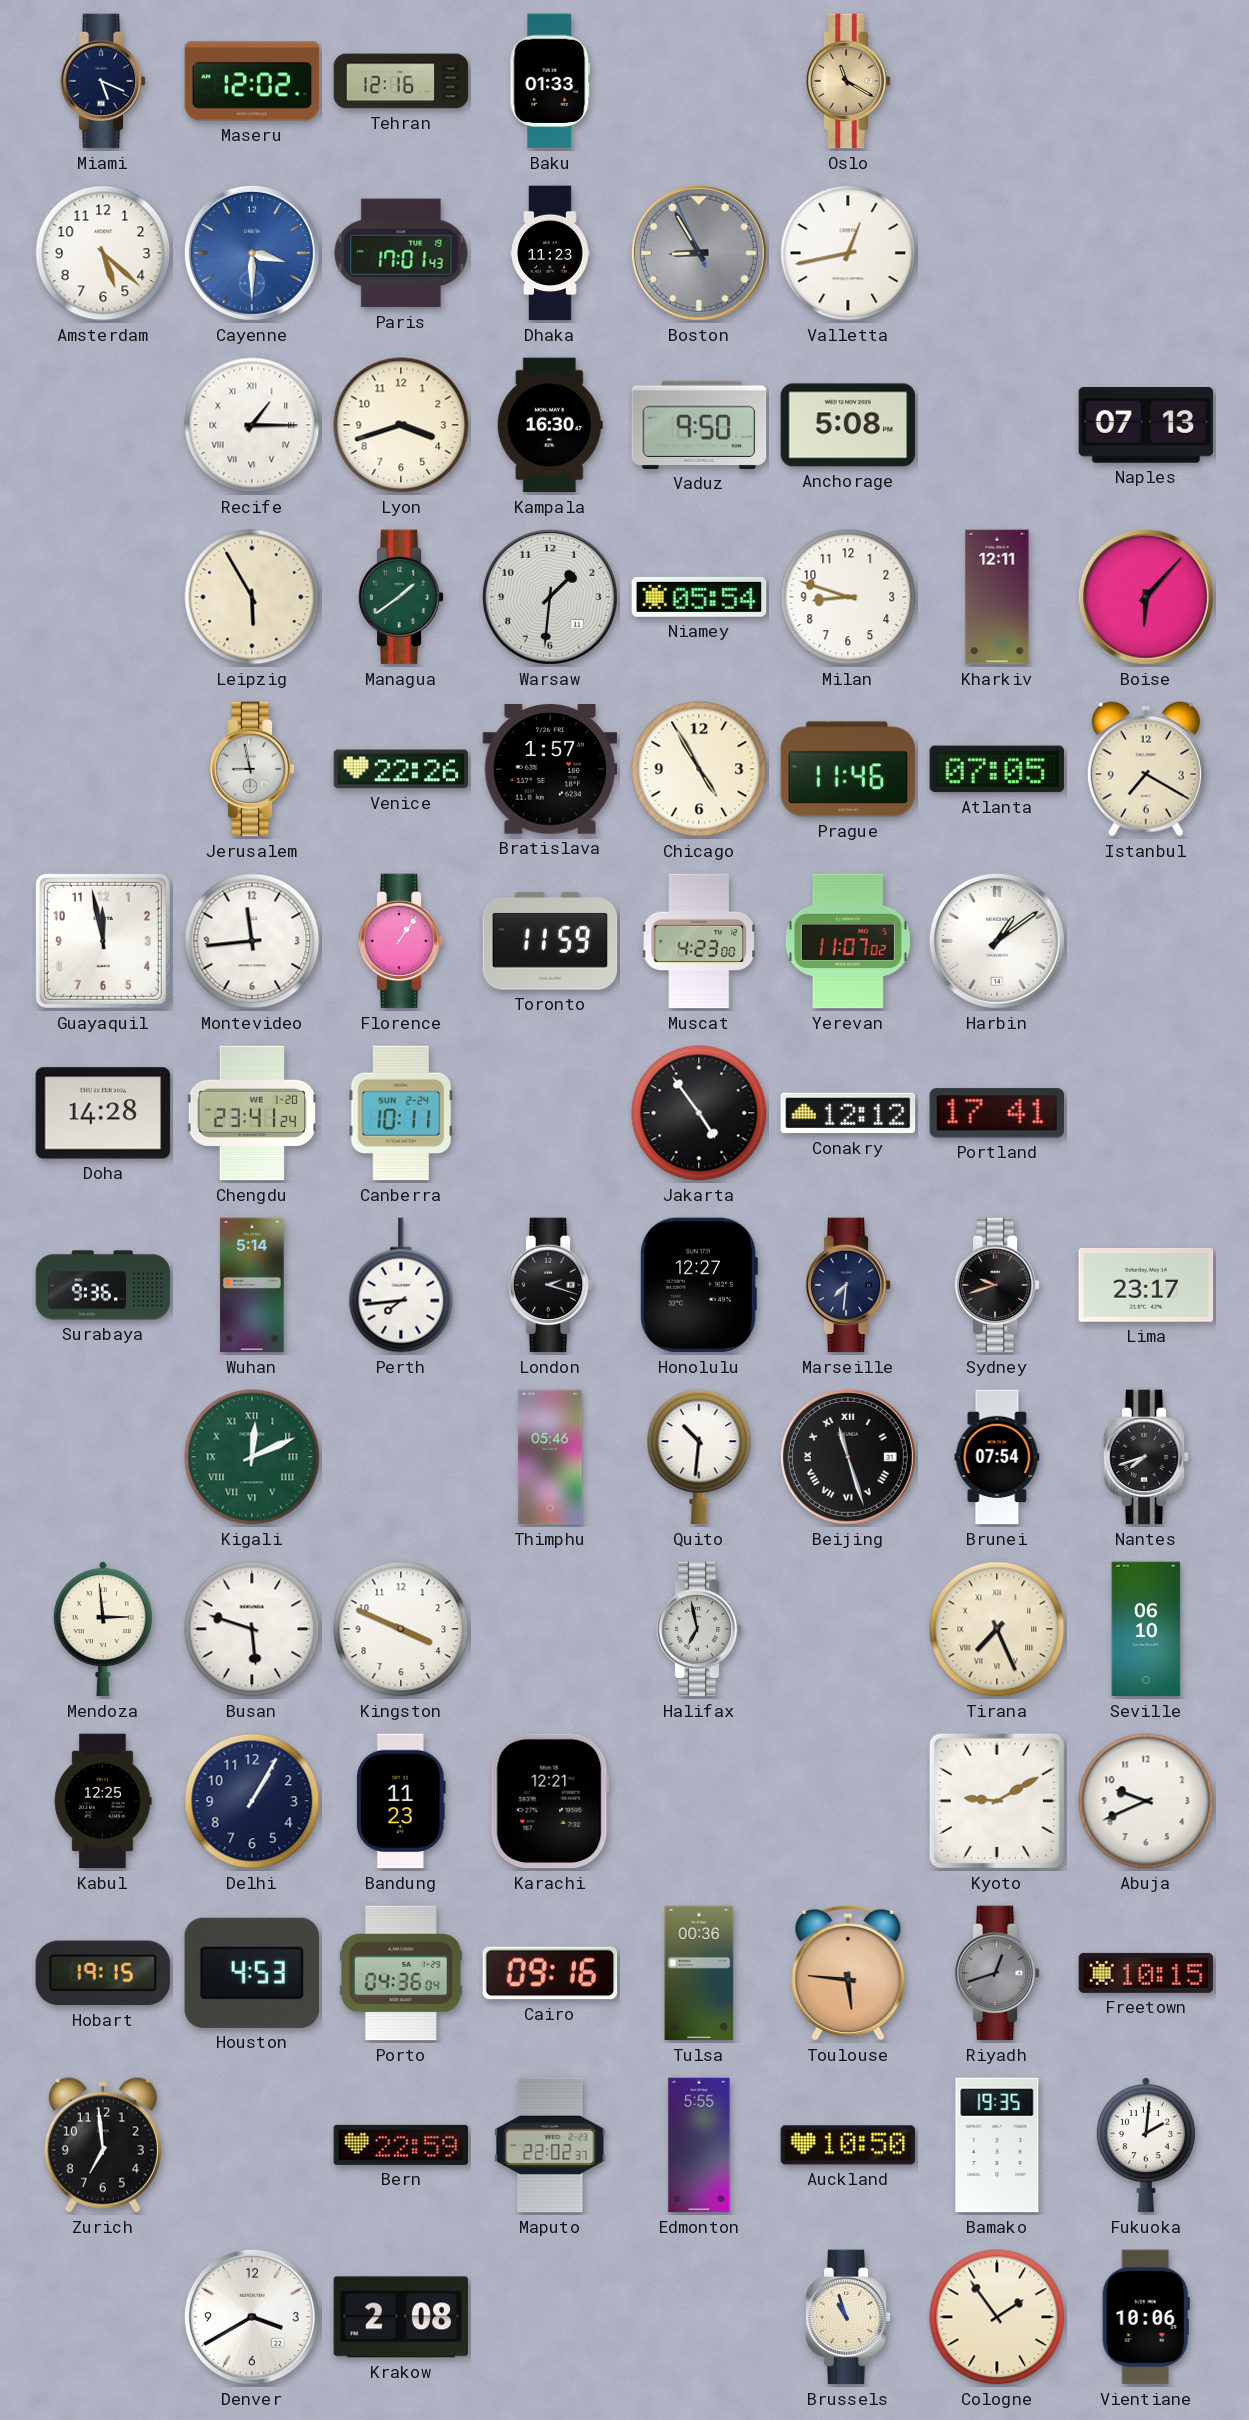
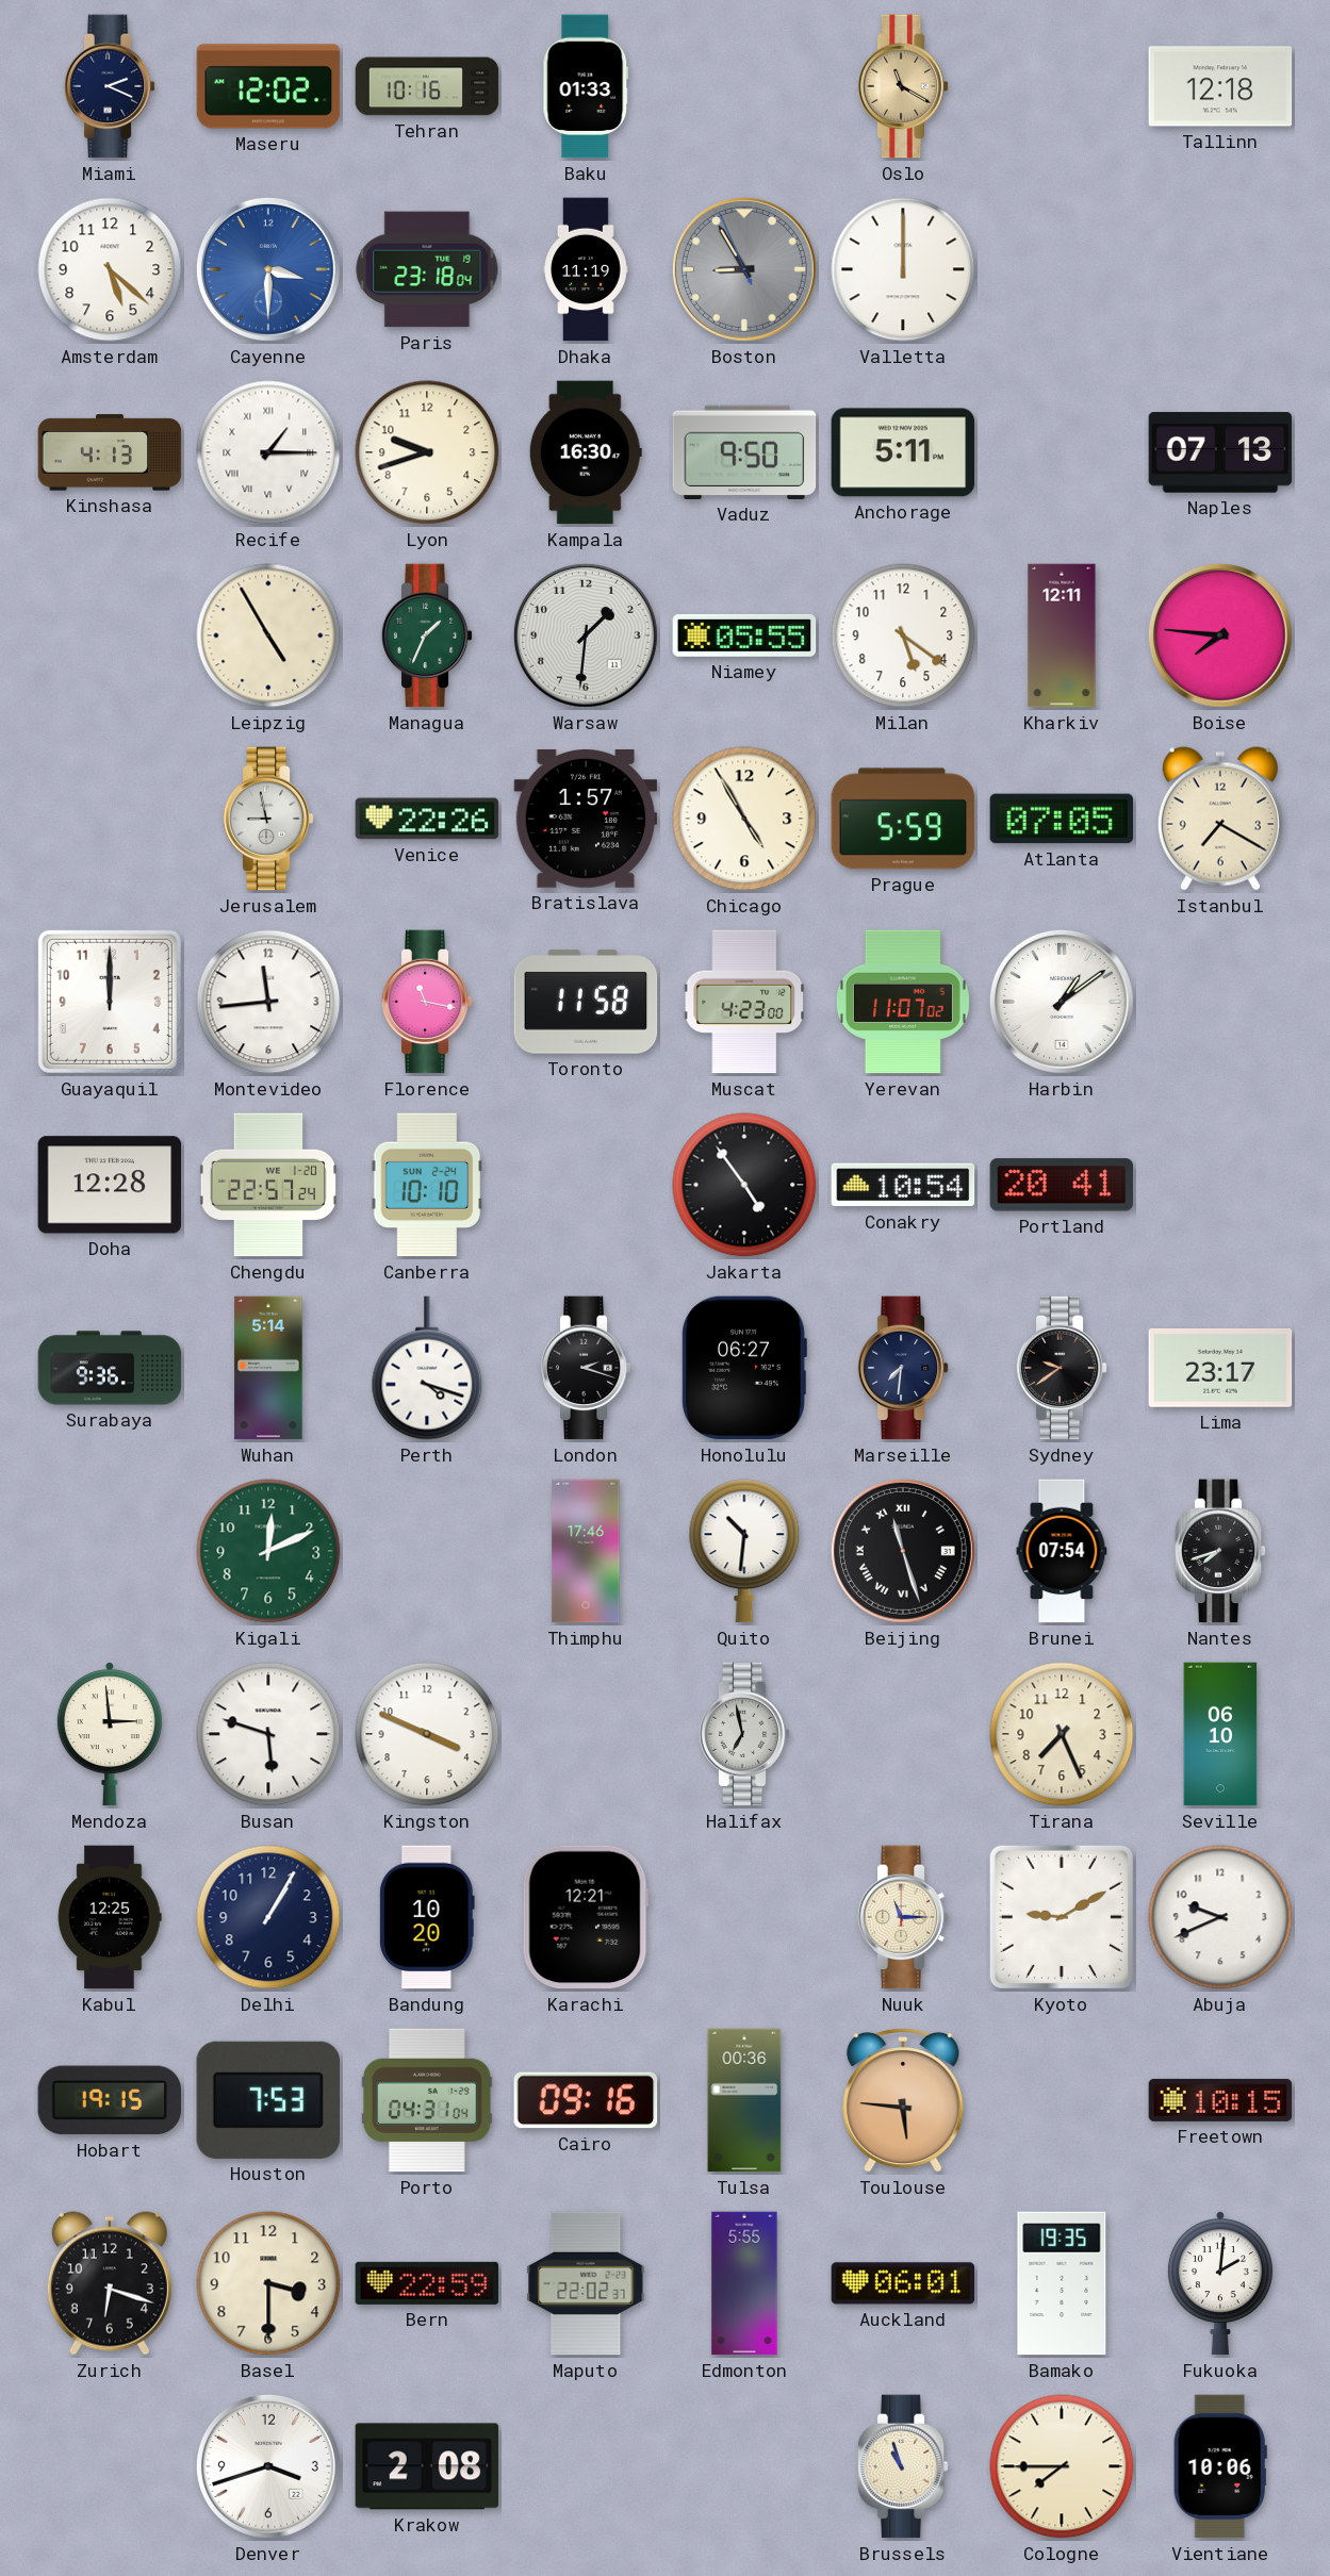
Miami: 5:19 -> 2:19 (110, 86)
Tehran: 12:16 -> 10:16 (427, 86)
Tallinn: none -> 12:18 (1220, 86)
Paris: 17:01 -> 23:18 (427, 269)
Dhaka: 11:23 -> 11:19 (586, 269)
Valletta: 12:43 -> 12:00 (903, 269)
Kinshasa: none -> 4:13 (110, 452)
Lyon: 3:42 -> 9:42 (427, 452)
Anchorage: 5:08 -> 5:11 (903, 452)
Leipzig: 5:55 -> 4:55 (268, 635)
Managua: 1:39 -> 1:34 (427, 635)
Niamey: 05:54 -> 05:55 (744, 635)
Milan: 8:48 -> 5:21 (903, 635)
Boise: 6:07 -> 7:46 (1220, 635)
Prague: 11:46 -> 5:59 (903, 819)
Guayaquil: 11:58 -> 12:00 (110, 1002)
Florence: 1:06 -> 11:17 (427, 1002)
Toronto: 11:59 -> 11:58 (586, 1002)
Doha: 14:28 -> 12:28 (110, 1185)
Chengdu: 23:41 -> 22:57 (268, 1185)
Canberra: 10:11 -> 10:10 (427, 1185)
Conakry: 12:12 -> 10:54 (903, 1185)
Portland: 17:41 -> 20:41 (1062, 1185)
Perth: 7:44 -> 4:18 (427, 1368)
Honolulu: 12:27 -> 06:27 (744, 1368)
Sydney: 9:42 -> 9:39 (1062, 1368)
Kigali numerals: Roman -> Arabic (268, 1551)
Thimphu: 05:46 -> 17:46 (586, 1551)
Tirana numerals: Roman -> Arabic (1062, 1734)
Bandung: 11:23 -> 10:20 (427, 1917)
Nuuk: none -> 11:15 (903, 1917)
Houston: 4:53 -> 7:53 (267, 2100)
Porto: 04:36 -> 04:31 (427, 2100)
Riyadh: 12:42 -> none (997, 1973)
Zurich: 6:59 -> 6:18 (110, 2283)
Basel: none -> 3:30 (268, 2283)
Auckland: 10:50 -> 06:01 (903, 2283)
Denver: 3:40 -> 3:42 (268, 2466)
Cologne: 1:54 -> 7:45 (1062, 2466)
